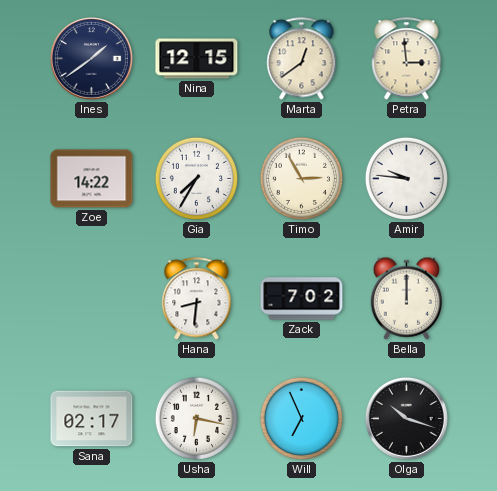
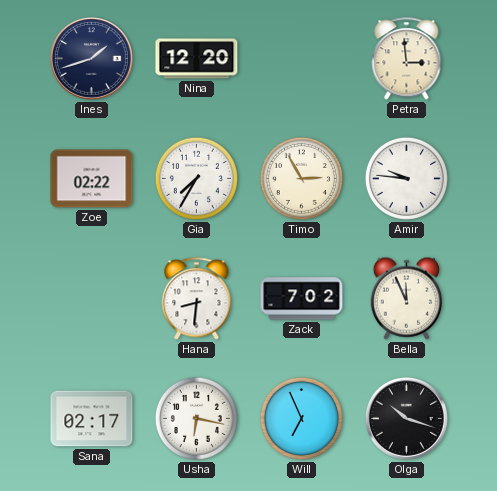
Ines: 1:39 -> 1:42 (91, 58)
Nina: 12:15 -> 12:20 (197, 59)
Marta: 12:39 -> none (302, 59)
Zoe: 14:22 -> 02:22 (92, 179)
Bella: 12:00 -> 11:56 (406, 298)
